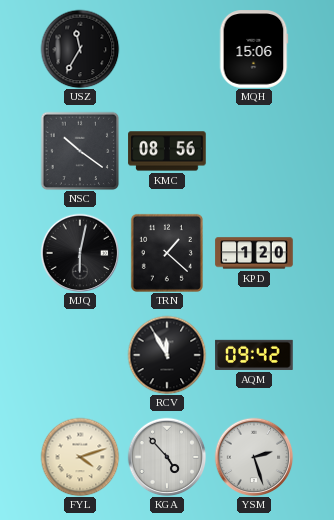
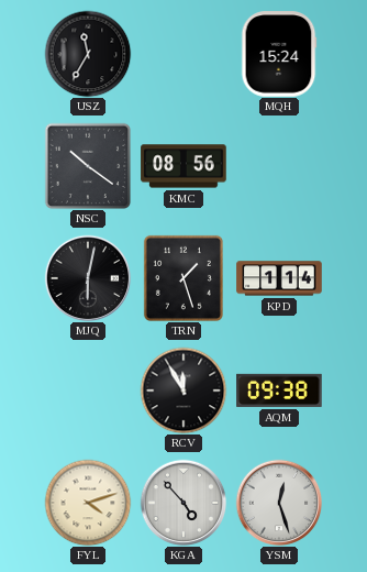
MQH: 15:06 -> 15:24 (279, 54)
TRN: 1:22 -> 1:27 (183, 278)
KPD: 1:20 -> 1:14 (279, 278)
AQM: 09:42 -> 09:38 (279, 391)
YSM: 2:27 -> 12:27 (279, 503)
